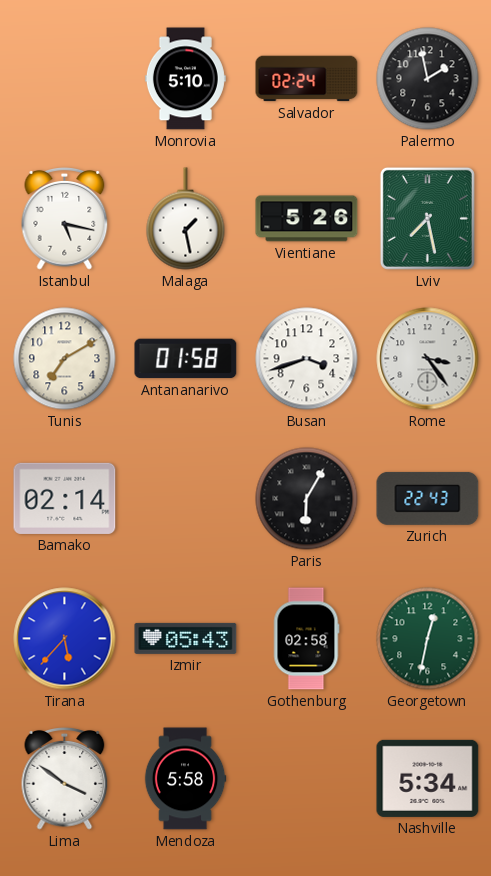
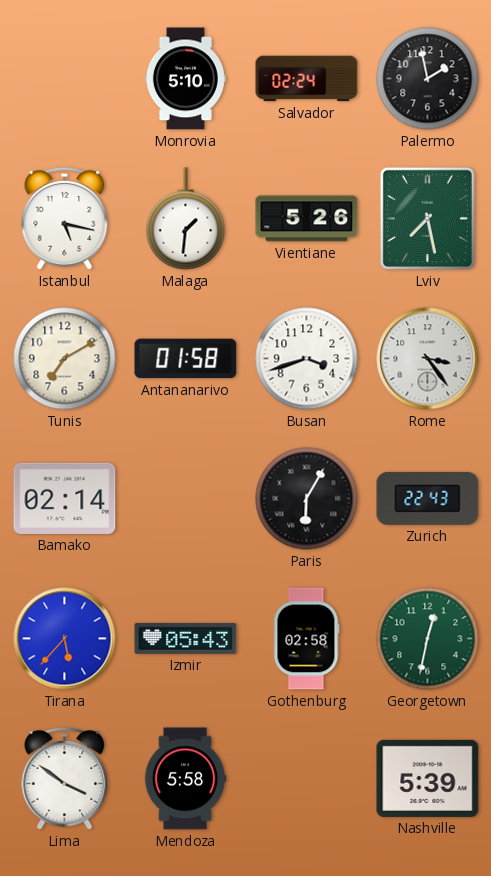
Malaga: 1:28 -> 1:31 (186, 219)
Nashville: 5:34 -> 5:39 (428, 778)
